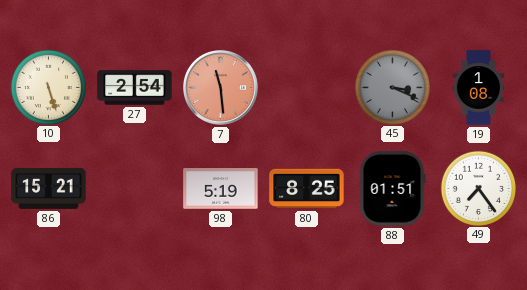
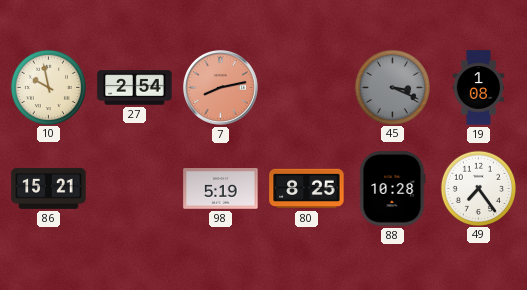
10: 5:27 -> 9:58 (48, 87)
7: 11:29 -> 8:13 (221, 88)
88: 01:51 -> 10:28 (392, 189)
